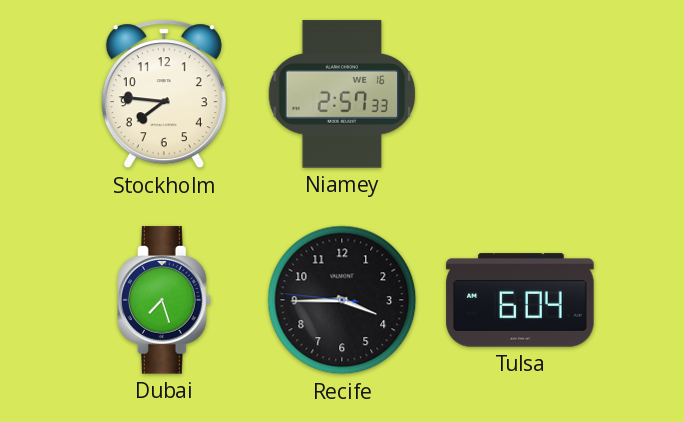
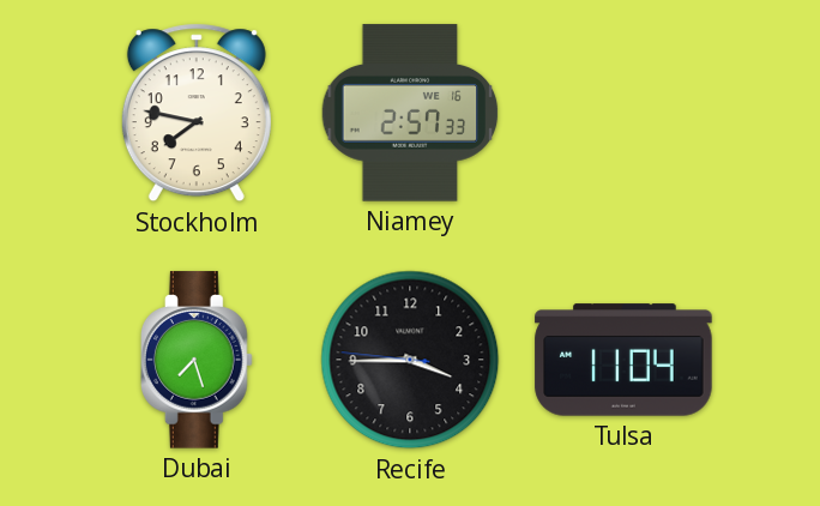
Stockholm: 7:46 -> 7:47 (197, 113)
Tulsa: 6:04 -> 11:04 (623, 360)
